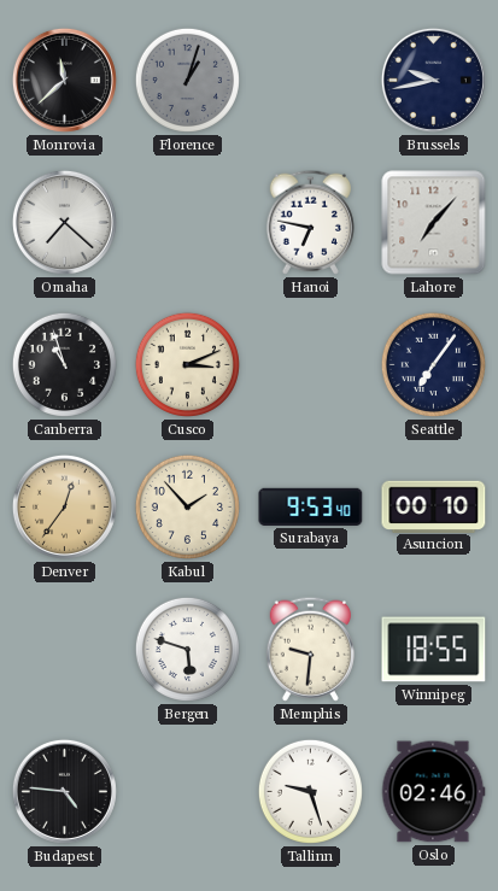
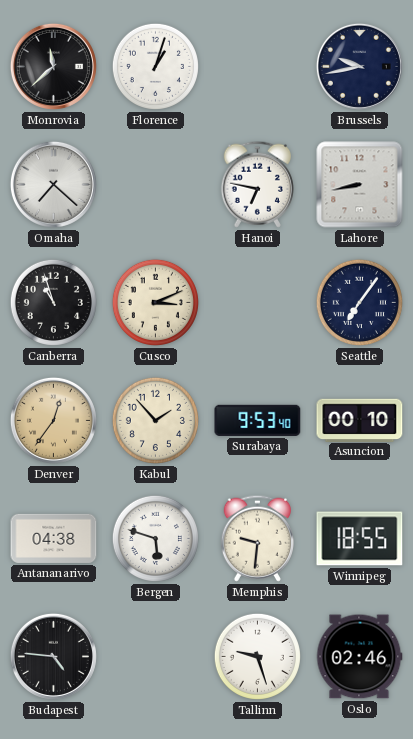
Florence dial: grey -> white (155, 66)
Lahore: 7:07 -> 8:43 (360, 185)
Antananarivo: none -> 04:38 (54, 538)
